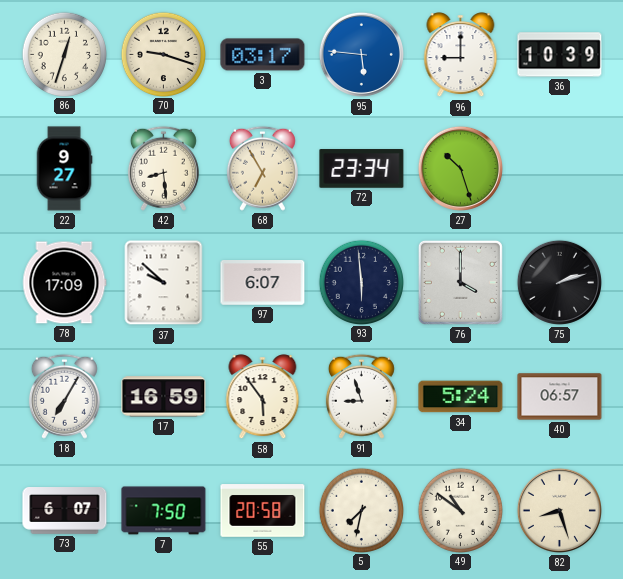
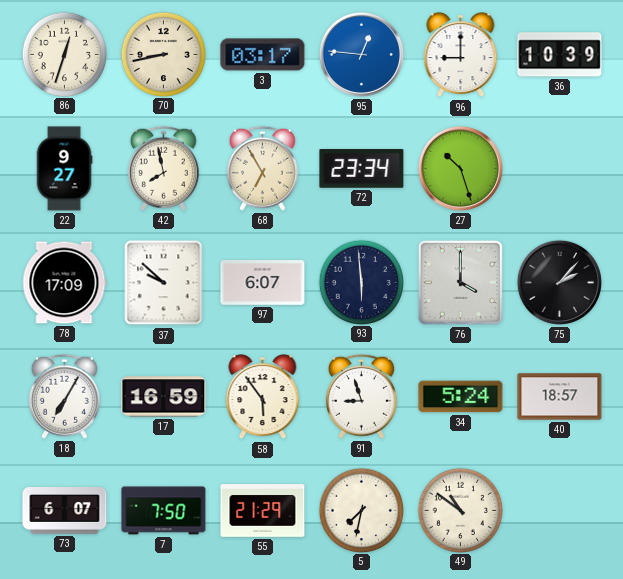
70: 9:18 -> 8:43 (164, 54)
95: 5:46 -> 12:46 (361, 54)
42: 8:29 -> 7:58 (163, 168)
75: 2:12 -> 2:07 (559, 282)
40: 06:57 -> 18:57 (560, 397)
55: 20:58 -> 21:29 (263, 511)
82: 8:27 -> none (559, 510)
